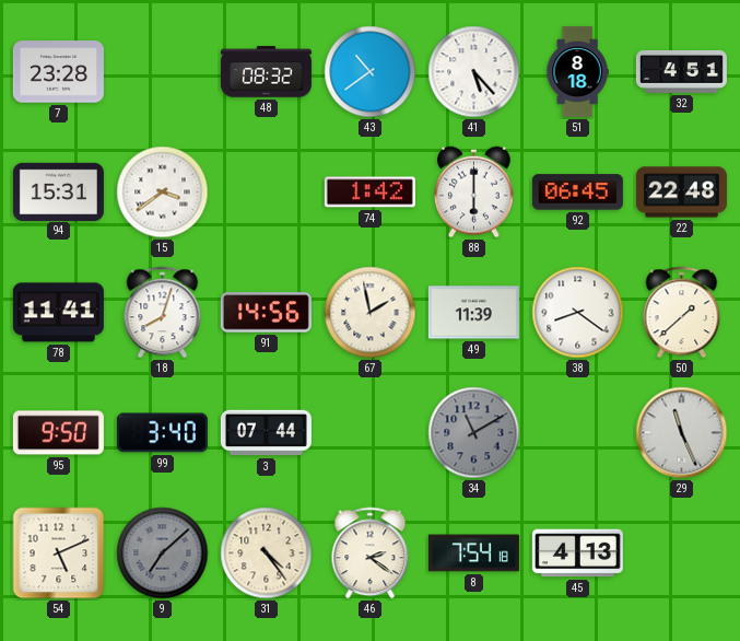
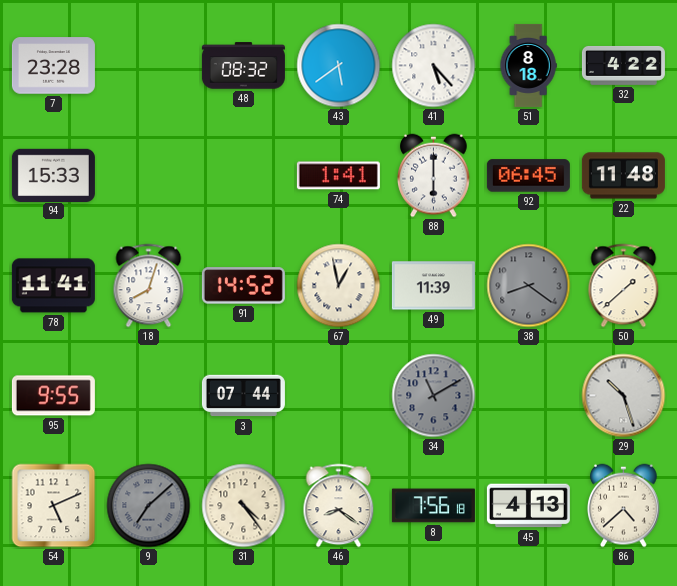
43: 10:39 -> 5:39 (339, 66)
32: 4:51 -> 4:22 (623, 65)
94: 15:31 -> 15:33 (53, 175)
15: 3:39 -> none (163, 193)
74: 1:42 -> 1:41 (338, 176)
22: 22:48 -> 11:48 (623, 176)
91: 14:56 -> 14:52 (243, 286)
67: 1:58 -> 12:58 (339, 286)
38 dial: white -> grey (529, 286)
95: 9:50 -> 9:55 (53, 396)
99: 3:40 -> none (162, 433)
29: 11:26 -> 10:27 (624, 396)
46: 2:21 -> 8:21 (339, 506)
8: 7:54 -> 7:56 (433, 506)
86: none -> 4:38 (624, 506)
